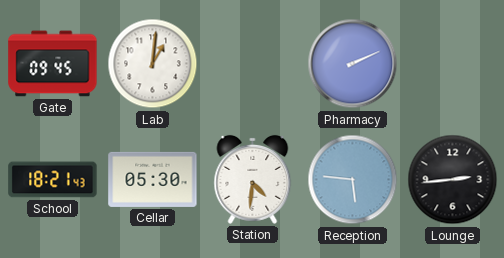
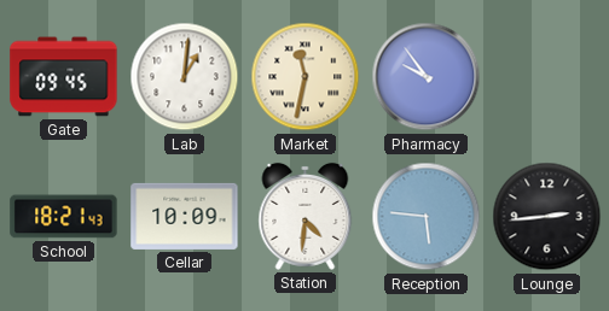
Market: none -> 11:32 (306, 77)
Pharmacy: 2:11 -> 9:54 (427, 77)
Cellar: 05:30 -> 10:09 (185, 216)
